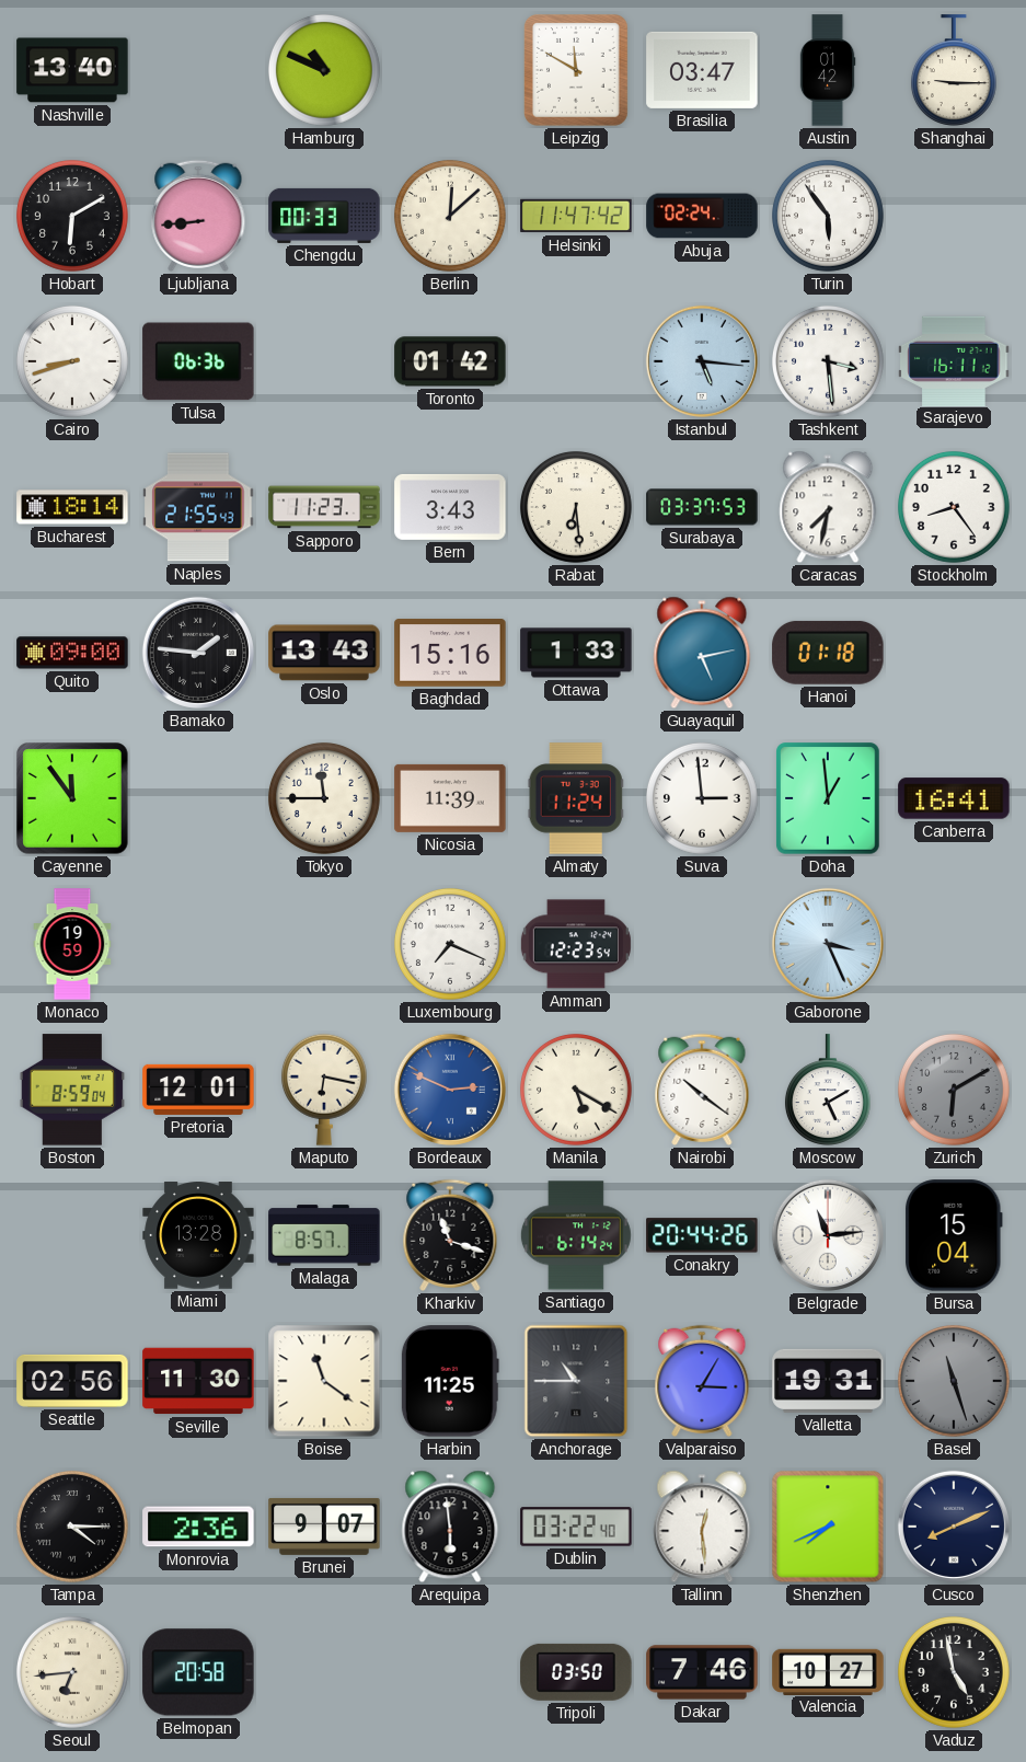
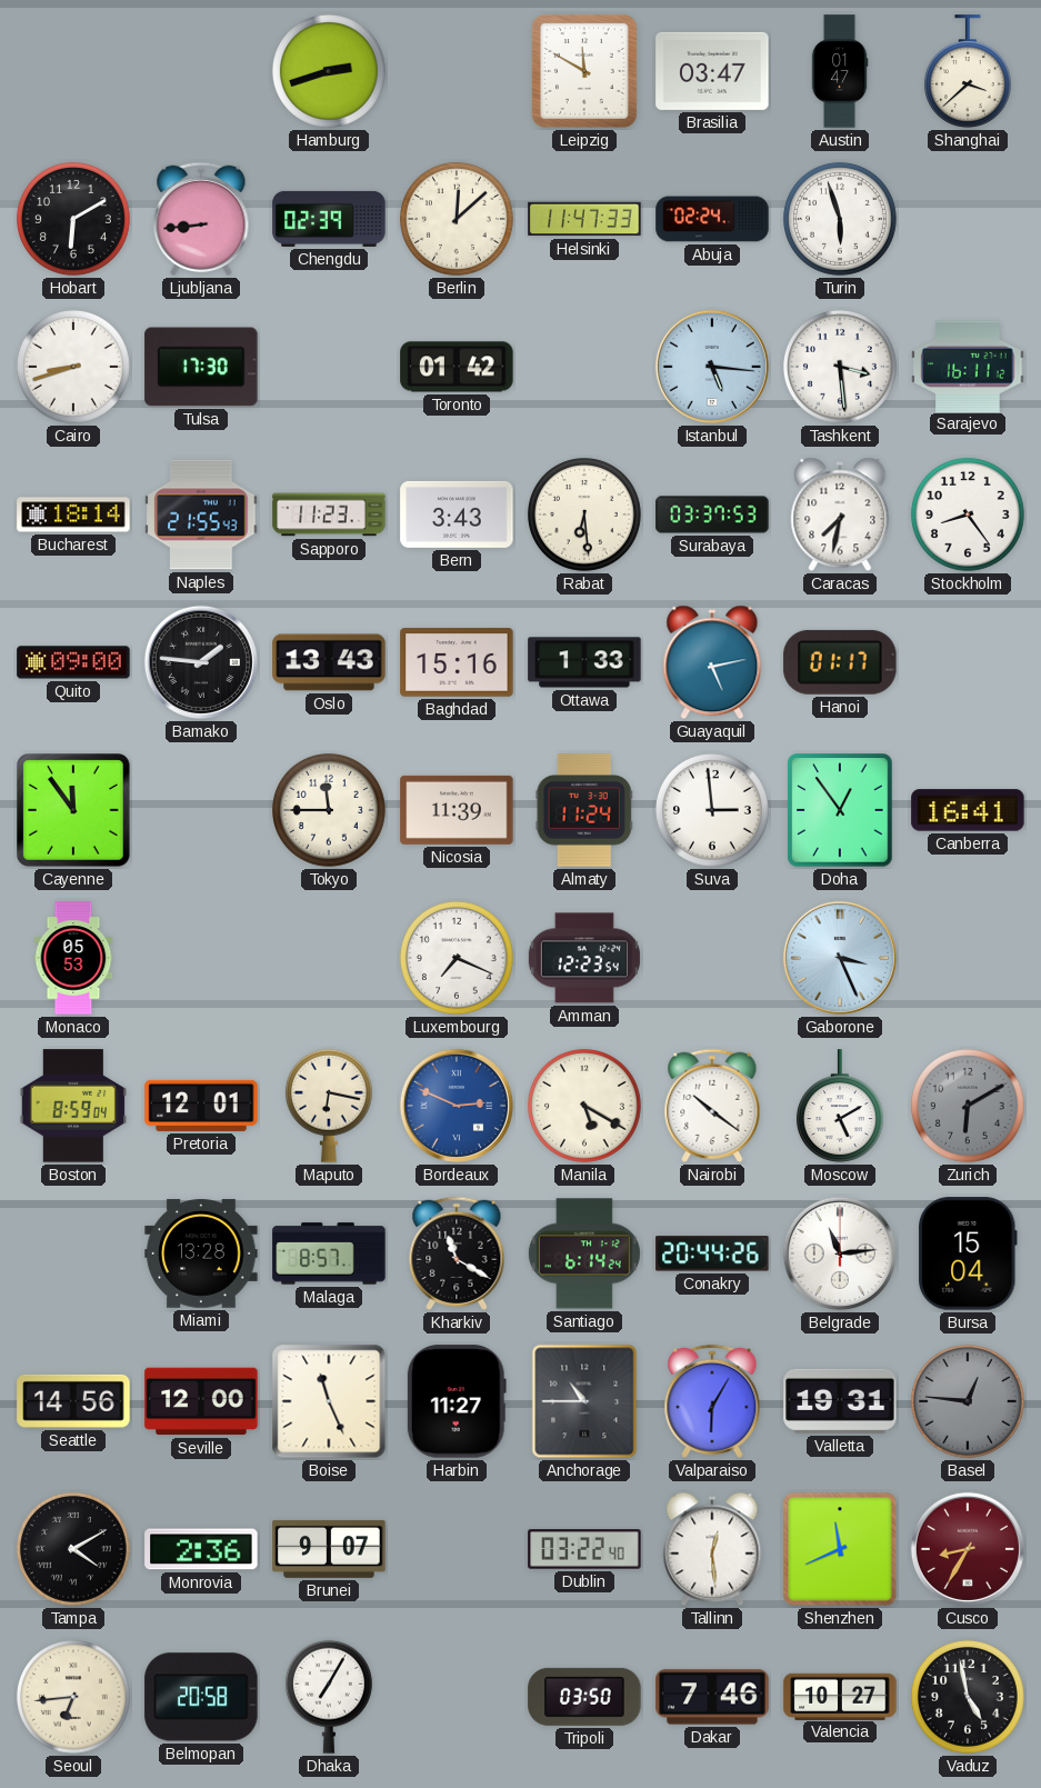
Nashville: 13:40 -> none (72, 70)
Hamburg: 10:49 -> 2:42 (329, 71)
Austin: 01:42 -> 01:47 (840, 71)
Shanghai: 9:15 -> 3:38 (968, 71)
Chengdu: 00:33 -> 02:39 (329, 219)
Helsinki: 11:47:42 -> 11:47:33 (584, 219)
Turin: 5:54 -> 5:57 (840, 219)
Tulsa: 06:36 -> 17:30 (201, 367)
Hanoi: 01:18 -> 01:17 (840, 662)
Doha: 12:59 -> 12:54 (840, 810)
Monaco: 19:59 -> 05:53 (73, 958)
Kharkiv: 11:18 -> 11:20 (457, 1253)
Seattle: 02:56 -> 14:56 (73, 1401)
Seville: 11:30 -> 12:00 (201, 1401)
Boise: 11:21 -> 11:26 (329, 1401)
Harbin: 11:25 -> 11:27 (457, 1401)
Valparaiso: 3:05 -> 6:05 (712, 1401)
Basel: 11:27 -> 12:46 (968, 1401)
Tampa: 4:15 -> 4:10 (73, 1549)
Arequipa: 5:59 -> none (450, 1527)
Shenzhen: 7:41 -> 11:41 (840, 1549)
Cusco: 8:11 -> 8:35 (968, 1549)
Cusco dial: navy -> burgundy (968, 1549)
Dhaka: none -> 7:05 (329, 1697)
